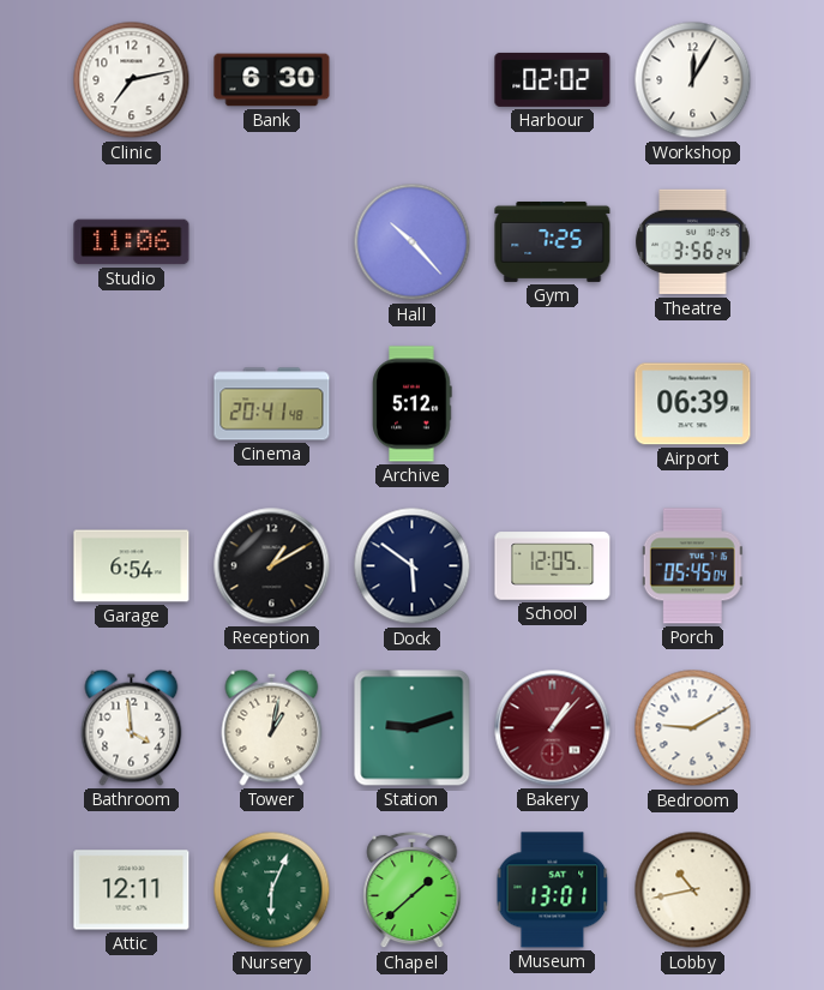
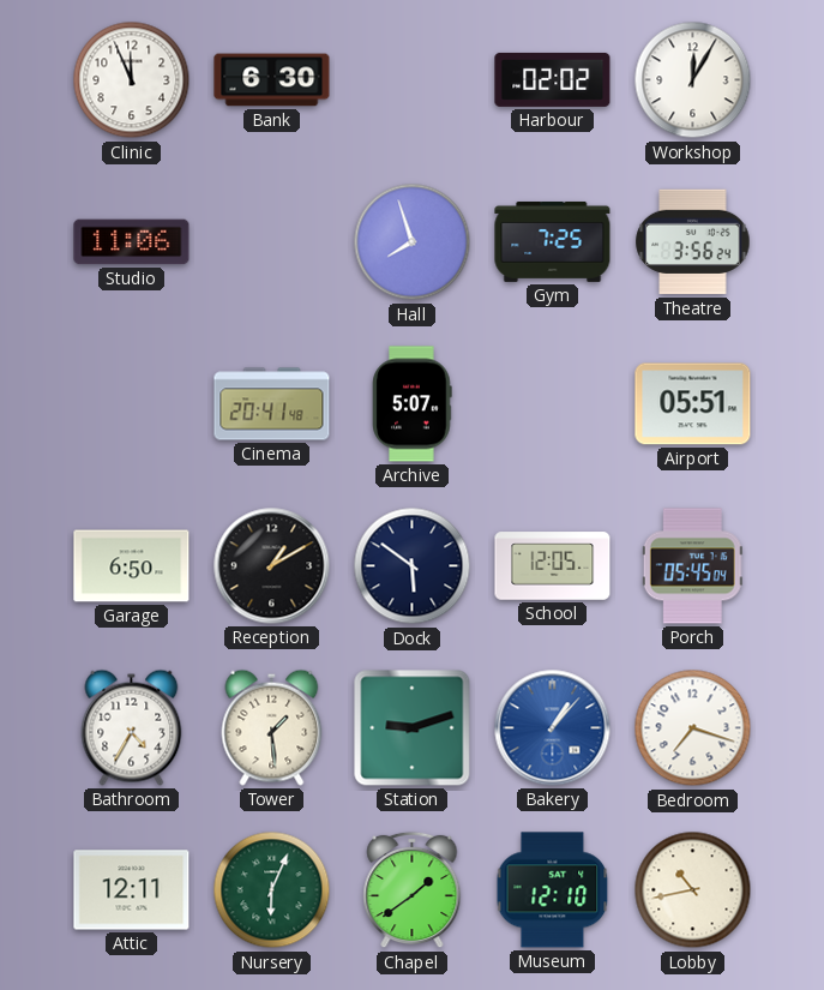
Clinic: 7:13 -> 11:56 (132, 80)
Hall: 10:23 -> 7:57 (413, 242)
Archive: 5:12 -> 5:07 (413, 404)
Airport: 06:39 -> 05:51 (693, 404)
Garage: 6:54 -> 6:50 (132, 566)
Bathroom: 3:59 -> 4:35 (132, 727)
Tower: 1:02 -> 1:29 (272, 727)
Bakery dial: burgundy -> blue (553, 728)
Bedroom: 9:10 -> 7:18 (693, 728)
Chapel: 1:38 -> 1:39 (413, 890)
Museum: 13:01 -> 12:10 (553, 890)
